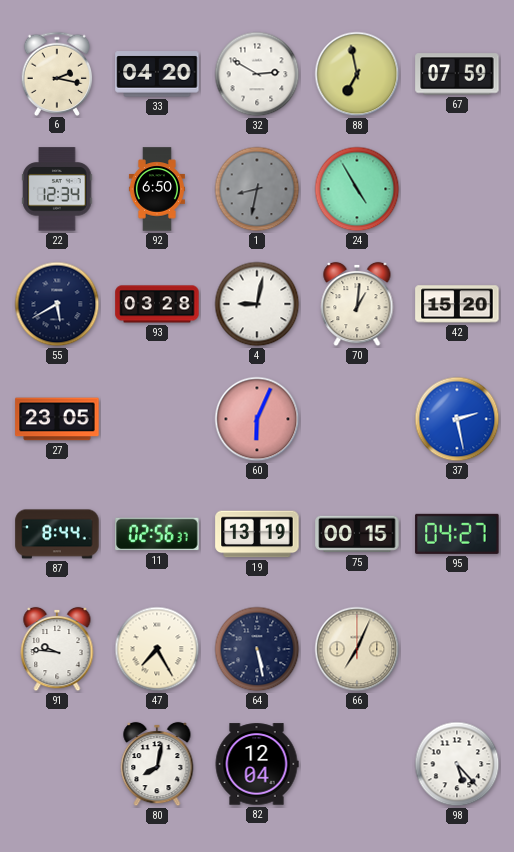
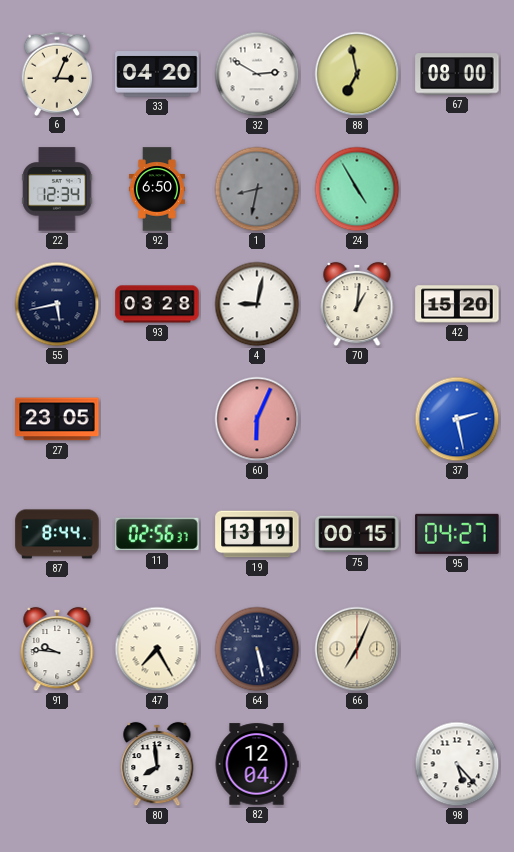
6: 2:17 -> 3:04 (57, 73)
67: 07:59 -> 08:00 (457, 74)
55: 5:40 -> 5:43 (57, 304)
80: 8:02 -> 7:59 (157, 764)
